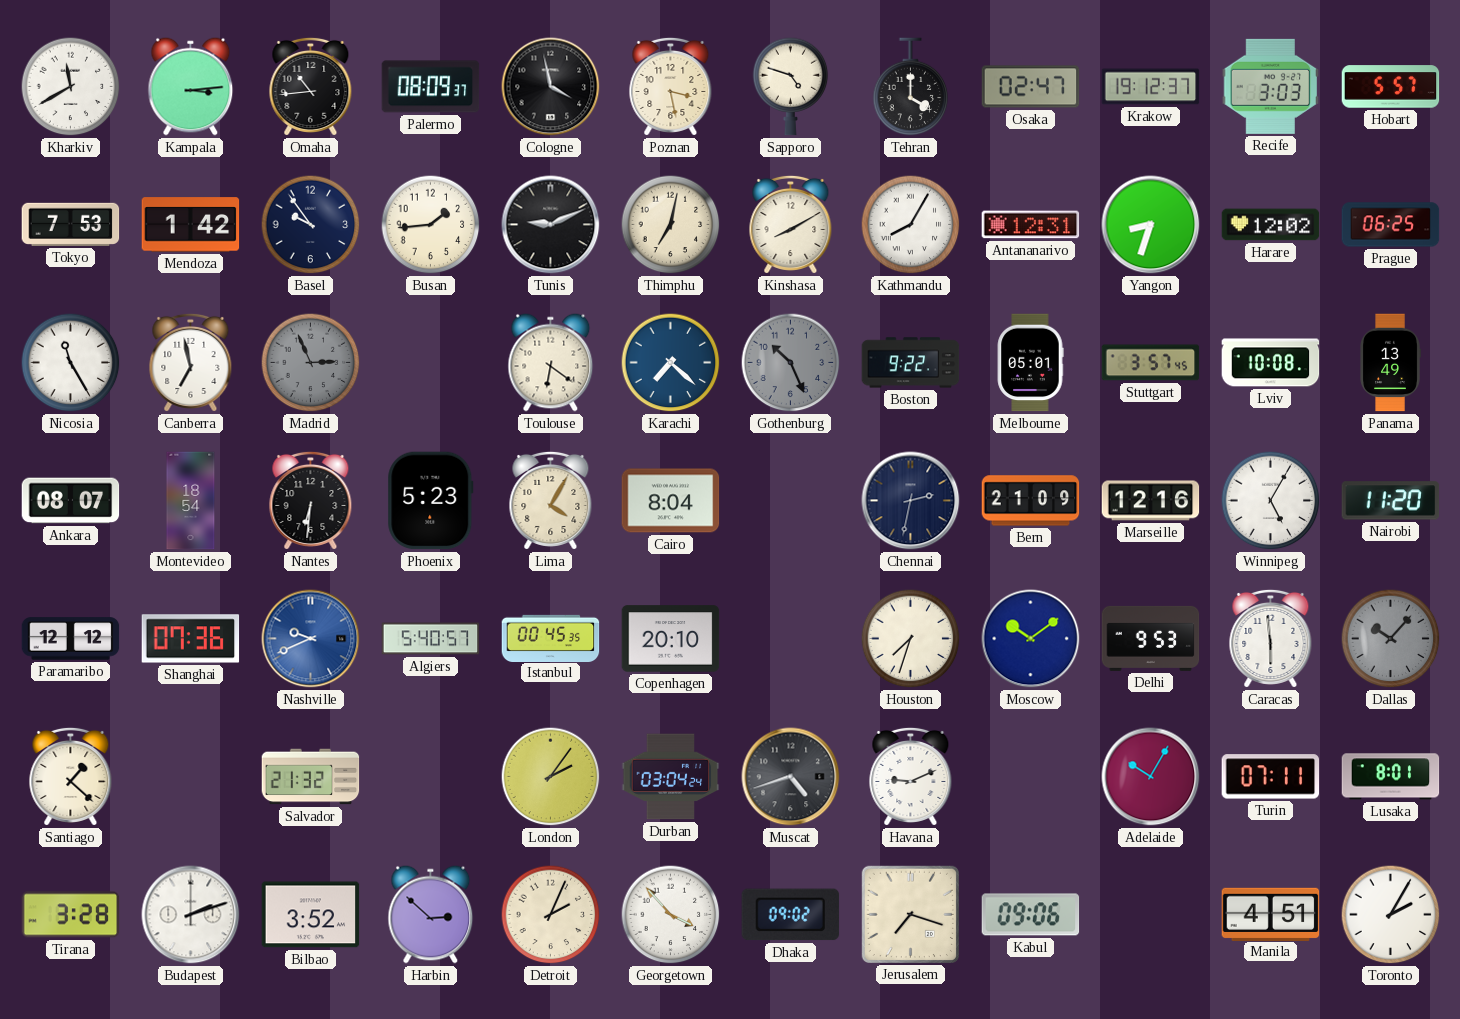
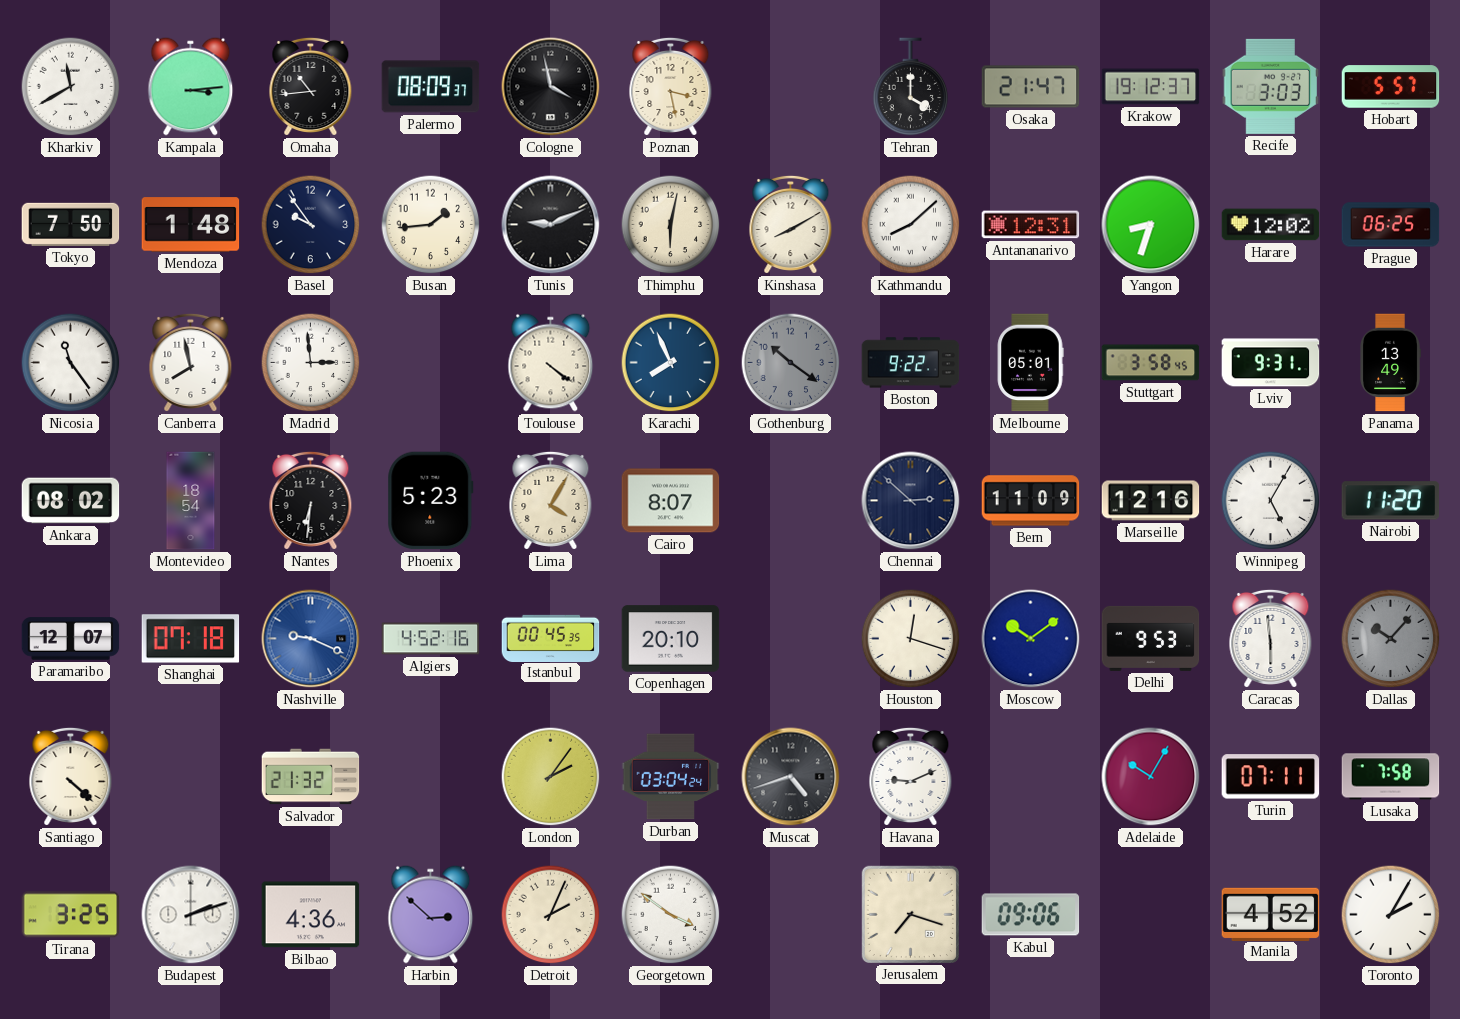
Sapporo: 4:48 -> none (791, 87)
Osaka: 02:47 -> 21:47 (1031, 87)
Tokyo: 7:53 -> 7:50 (71, 224)
Mendoza: 1:42 -> 1:48 (191, 225)
Thimphu: 7:02 -> 6:02 (671, 225)
Kathmandu: 8:05 -> 8:08 (911, 225)
Nicosia: 11:25 -> 11:24 (71, 363)
Canberra: 6:58 -> 7:58 (191, 362)
Madrid: 2:56 -> 2:59 (311, 363)
Madrid dial: grey -> white (311, 363)
Toulouse: 6:21 -> 4:21 (551, 363)
Karachi: 7:22 -> 7:56 (671, 363)
Gothenburg: 10:26 -> 10:21 (791, 363)
Stuttgart: 3:57 -> 3:58 (1151, 363)
Lviv: 10:08 -> 9:31 (1271, 363)
Ankara: 08:07 -> 08:02 (71, 501)
Cairo: 8:04 -> 8:07 (671, 501)
Chennai: 2:32 -> 2:52 (911, 501)
Bern: 21:09 -> 11:09 (1031, 501)
Paramaribo: 12:12 -> 12:07 (71, 639)
Shanghai: 07:36 -> 07:18 (191, 639)
Nashville: 9:41 -> 9:19 (311, 639)
Algiers: 5:40 -> 4:52 (431, 639)
Houston: 7:33 -> 12:18 (911, 639)
Santiago: 1:22 -> 4:22 (71, 776)
Lusaka: 8:01 -> 7:58 (1391, 777)
Tirana: 3:28 -> 3:25 (71, 915)
Bilbao: 3:52 -> 4:36 (311, 915)
Georgetown: 3:53 -> 3:51 (671, 915)
Dhaka: 09:02 -> none (791, 915)
Manila: 4:51 -> 4:52 (1271, 914)
